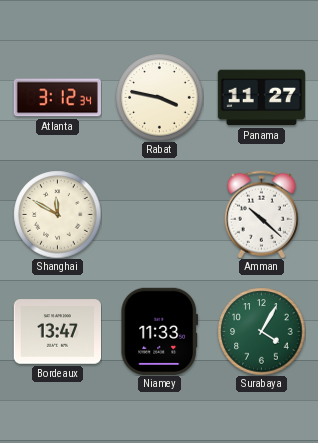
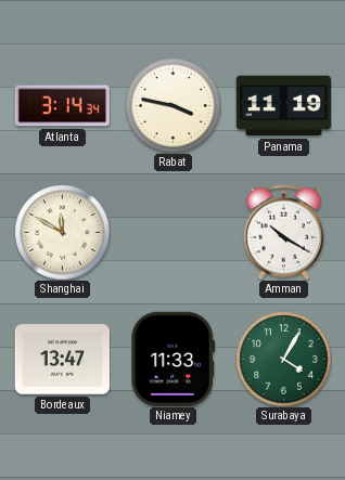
Atlanta: 3:12 -> 3:14 (62, 106)
Panama: 11:27 -> 11:19 (283, 106)
Amman: 10:22 -> 10:20 (283, 232)
